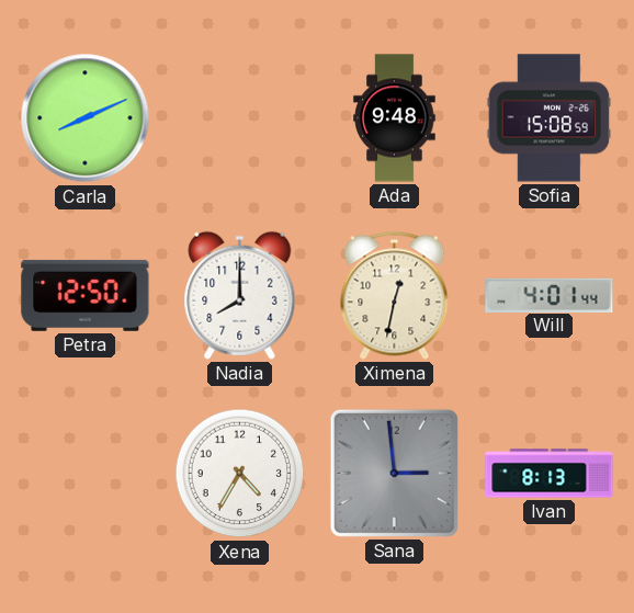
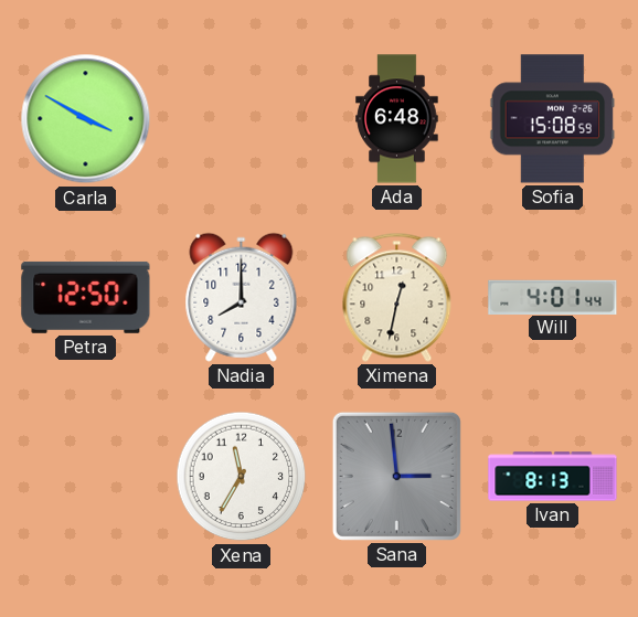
Carla: 8:11 -> 3:50 (86, 119)
Ada: 9:48 -> 6:48 (397, 119)
Xena: 4:35 -> 11:35 (242, 477)
